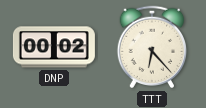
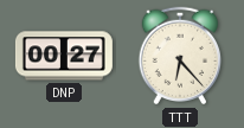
DNP: 00:02 -> 00:27 (64, 56)
